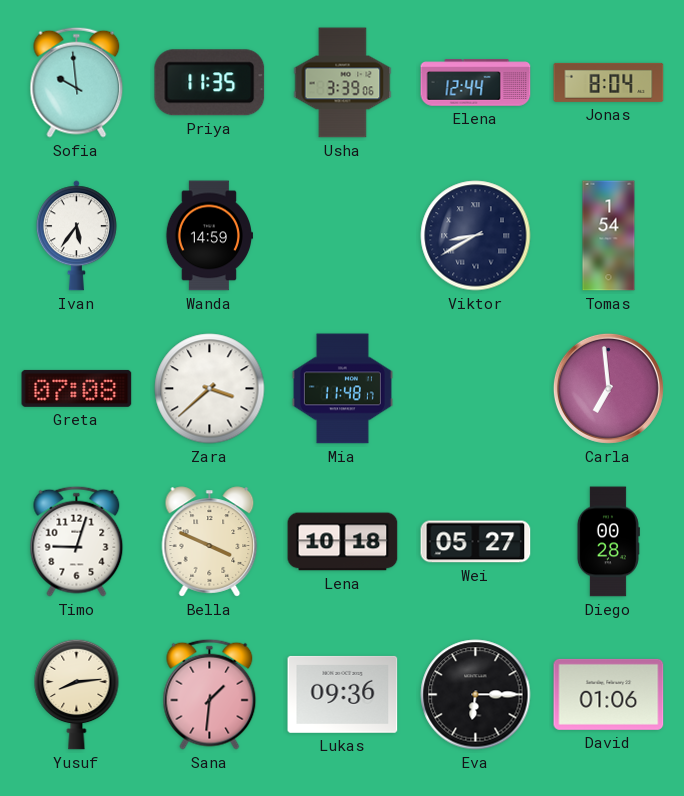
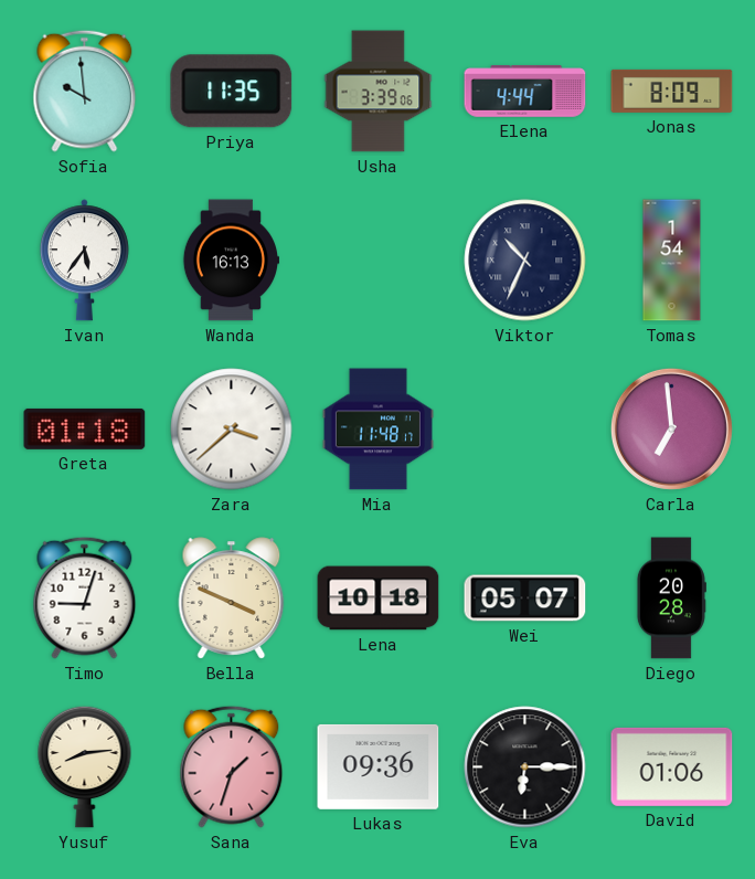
Elena: 12:44 -> 4:44 (525, 92)
Jonas: 8:04 -> 8:09 (672, 91)
Wanda: 14:59 -> 16:13 (230, 261)
Viktor: 8:40 -> 10:34 (525, 261)
Greta: 07:08 -> 01:18 (85, 428)
Wei: 05:27 -> 05:07 (525, 599)
Diego: 00:28 -> 20:28 (671, 599)
Sana: 1:31 -> 1:33 (232, 766)
